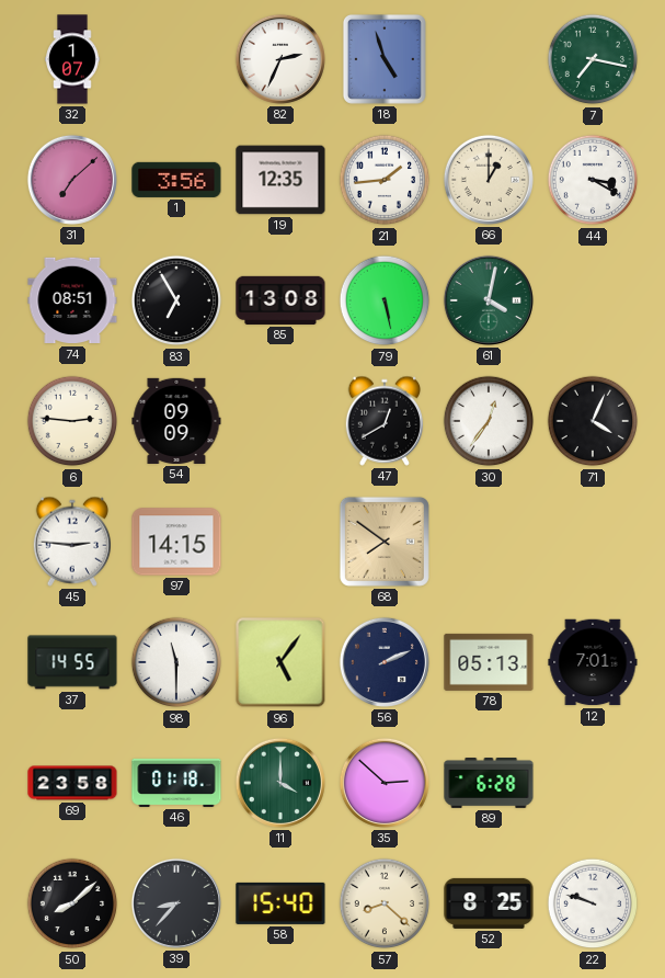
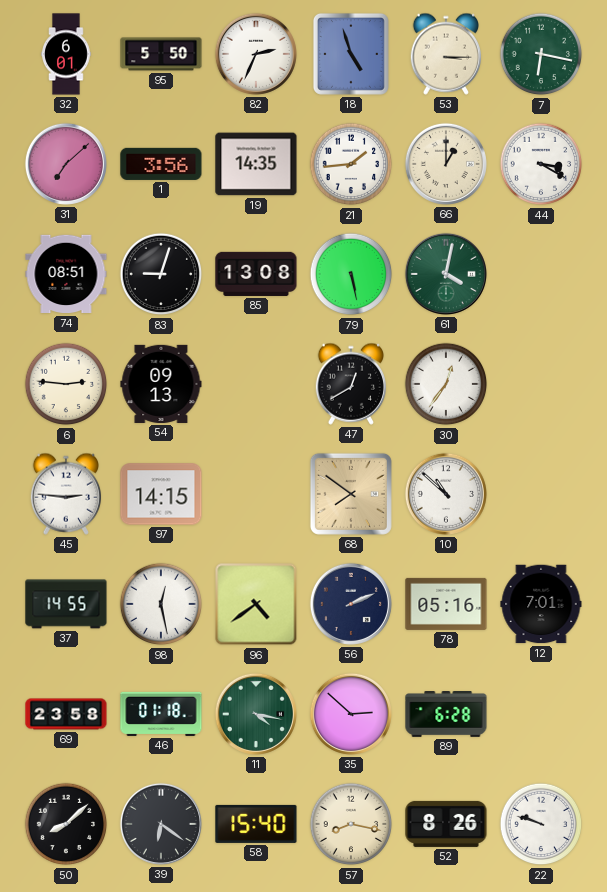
32: 1:07 -> 6:01 (66, 54)
95: none -> 5:50 (161, 54)
53: none -> 3:15 (445, 54)
7: 7:17 -> 6:17 (541, 54)
19: 12:35 -> 14:35 (256, 164)
83: 6:55 -> 9:03 (161, 274)
54: 09:09 -> 09:13 (161, 384)
71: 4:04 -> none (593, 421)
10: none -> 10:52 (446, 494)
98: 11:30 -> 12:28 (161, 604)
96: 5:06 -> 4:39 (256, 604)
78: 05:13 -> 05:16 (446, 604)
11: 4:00 -> 4:17 (256, 714)
39: 8:37 -> 6:21 (161, 824)
57: 8:22 -> 8:17 (351, 824)
52: 8:25 -> 8:26 (446, 824)
